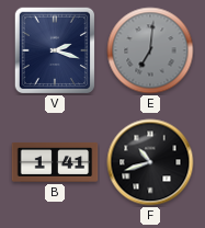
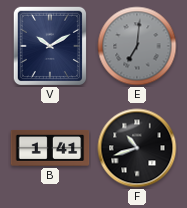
V: 2:18 -> 10:10 (49, 45)
